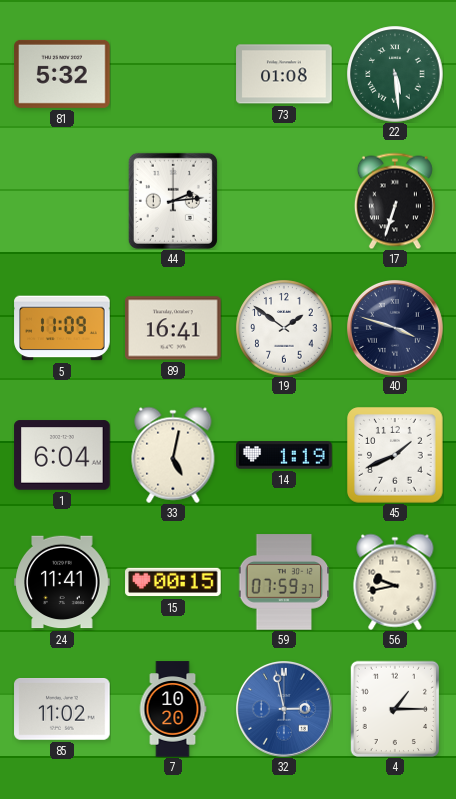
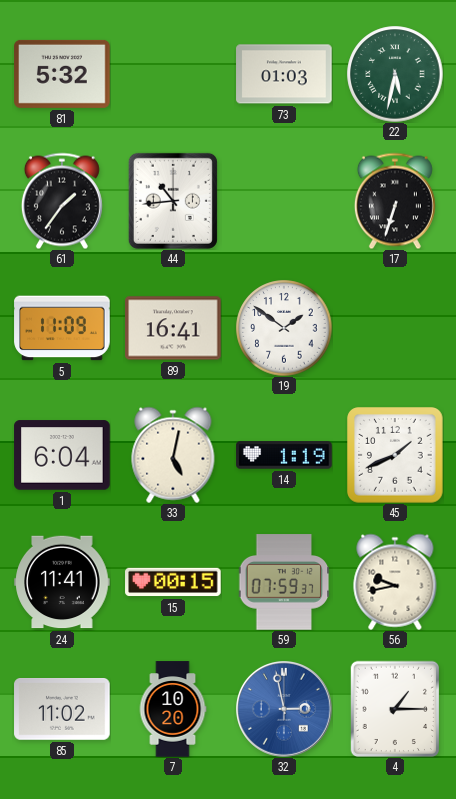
73: 01:08 -> 01:03 (284, 74)
22: 5:29 -> 5:32 (395, 74)
61: none -> 1:36 (62, 201)
44: 2:14 -> 10:44 (173, 201)
40: 3:48 -> none (396, 329)
